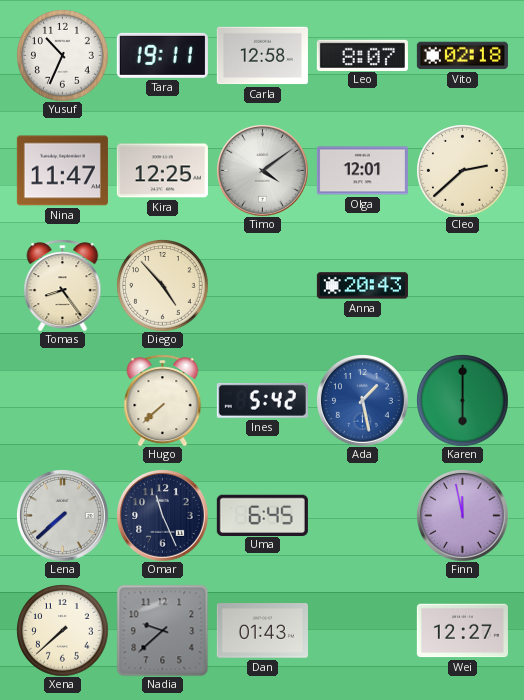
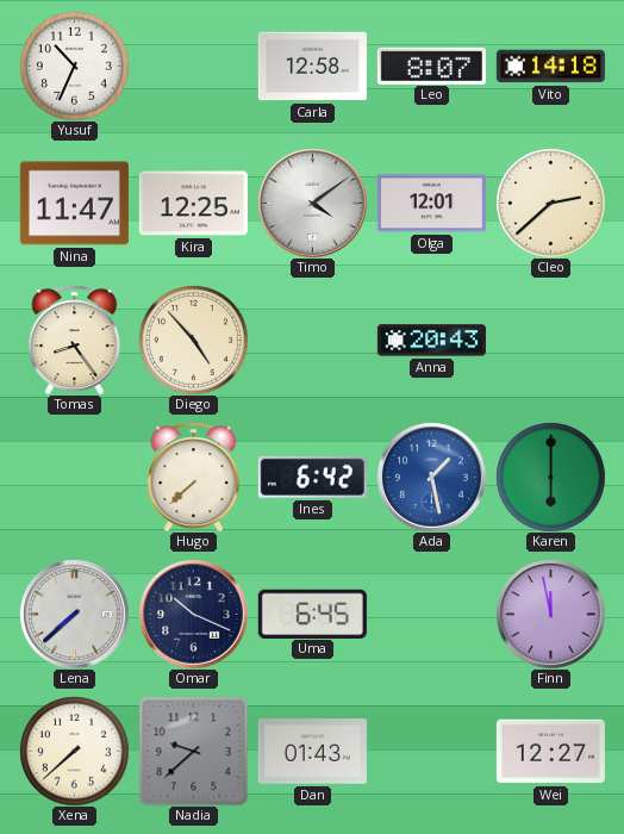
Tara: 19:11 -> none (162, 55)
Vito: 02:18 -> 14:18 (550, 67)
Ines: 5:42 -> 6:42 (312, 477)
Omar: 11:26 -> 10:19 (194, 615)
